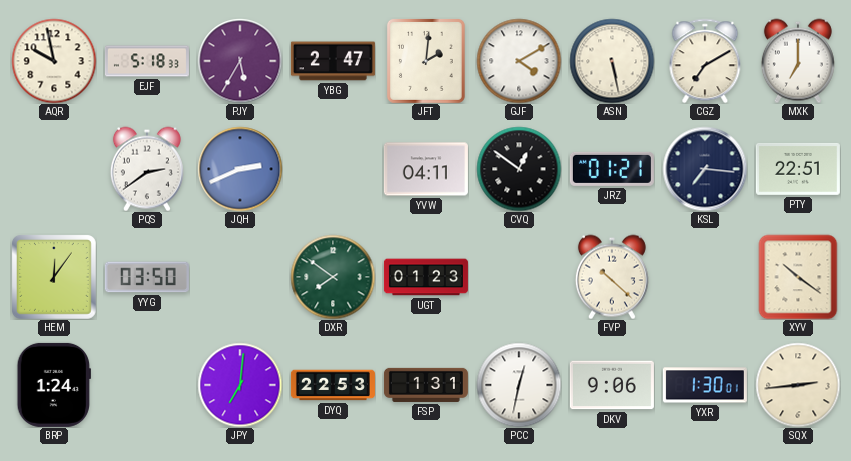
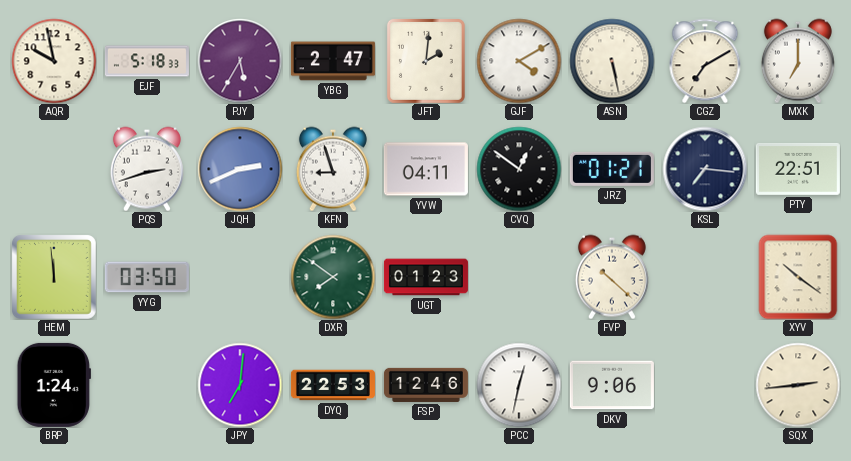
PQS: 2:39 -> 2:42 (147, 169)
KFN: none -> 8:57 (333, 169)
HEM: 12:06 -> 11:59 (54, 277)
FSP: 1:31 -> 12:46 (426, 385)
YXR: 1:30 -> none (705, 385)
